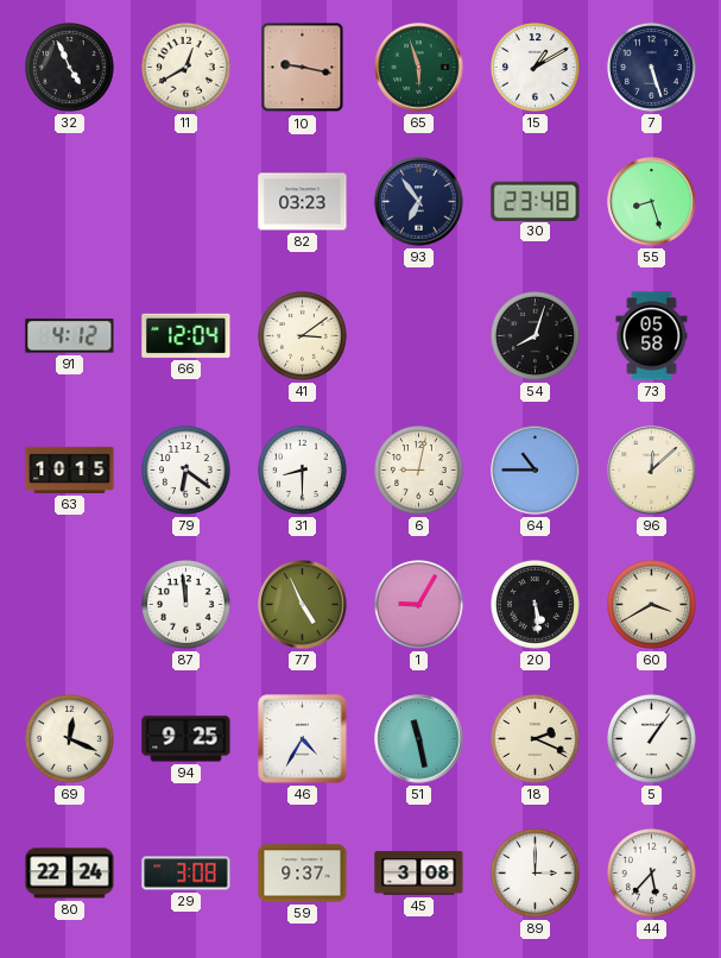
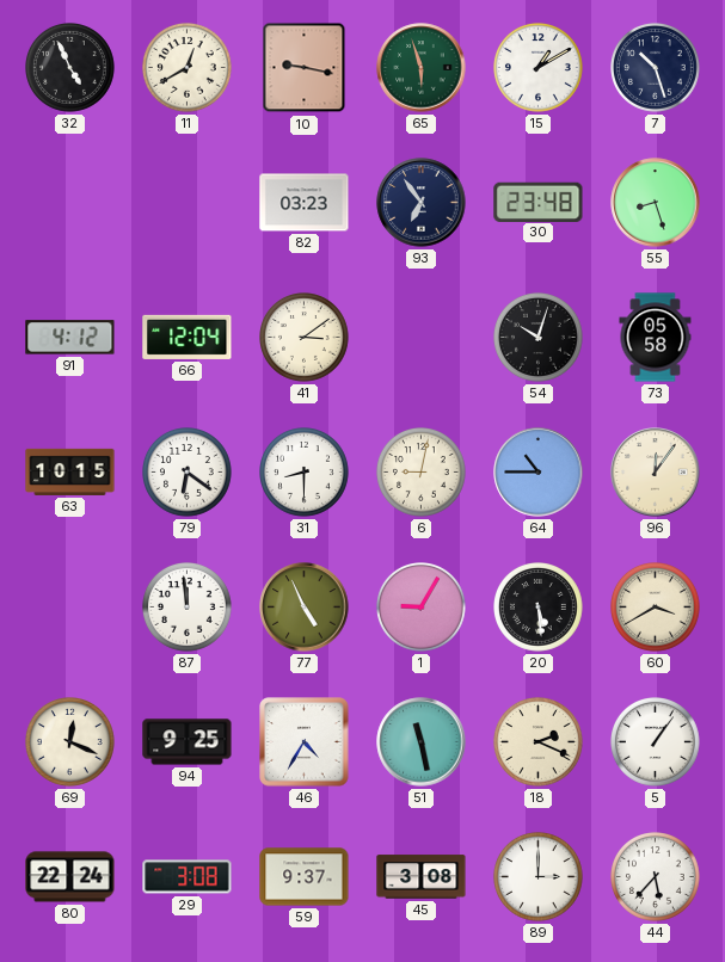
7: 5:27 -> 10:27 (656, 68)
54: 8:03 -> 10:03 (539, 338)
96: 12:08 -> 12:06 (656, 473)
